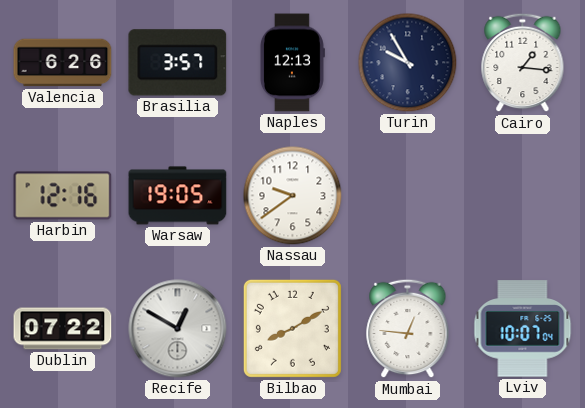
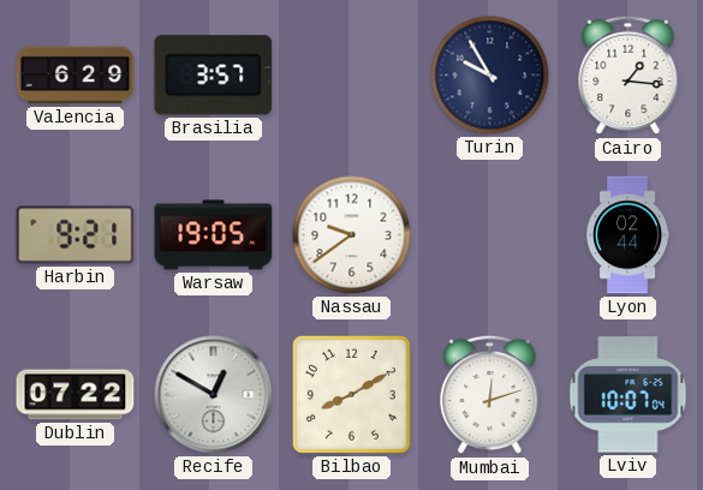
Valencia: 6:26 -> 6:29 (76, 76)
Naples: 12:13 -> none (292, 63)
Harbin: 12:16 -> 9:21 (76, 235)
Lyon: none -> 02:44 (628, 235)
Mumbai: 12:46 -> 12:12 (490, 395)
